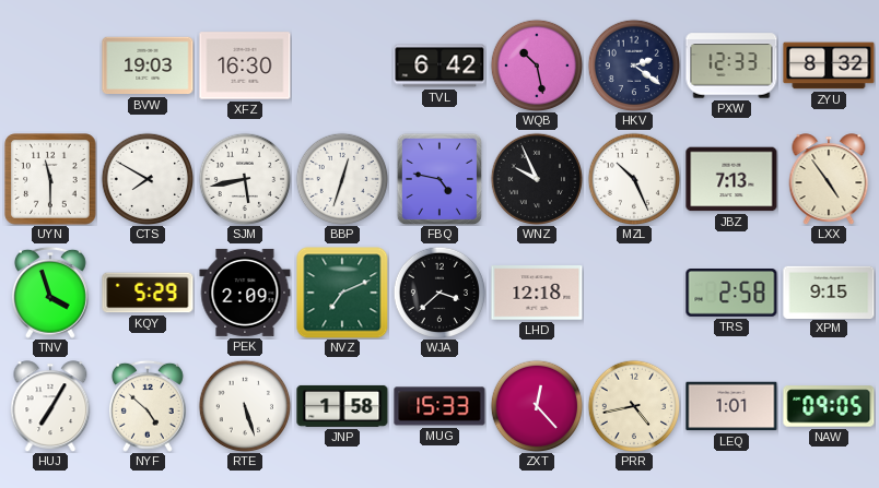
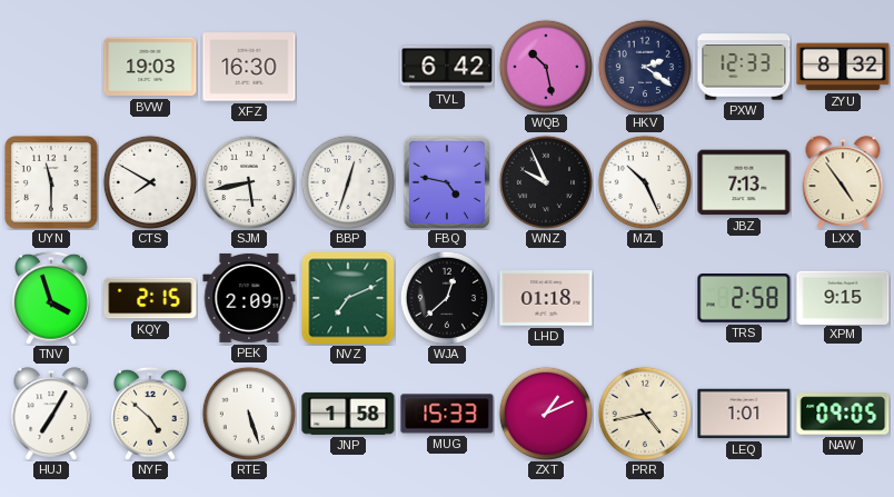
KQY: 5:29 -> 2:15 (150, 298)
WJA: 3:38 -> 12:38 (447, 298)
LHD: 12:18 -> 01:18 (546, 298)
ZXT: 12:23 -> 1:11 (546, 414)
